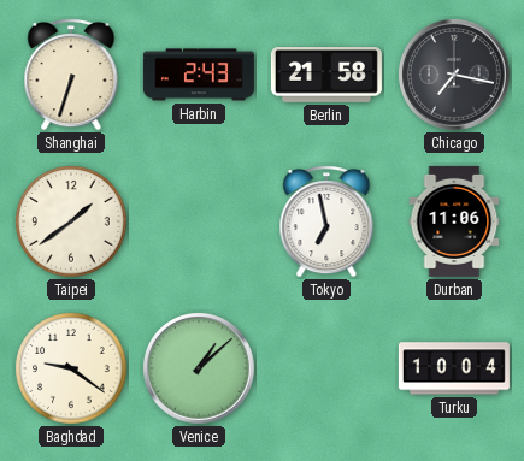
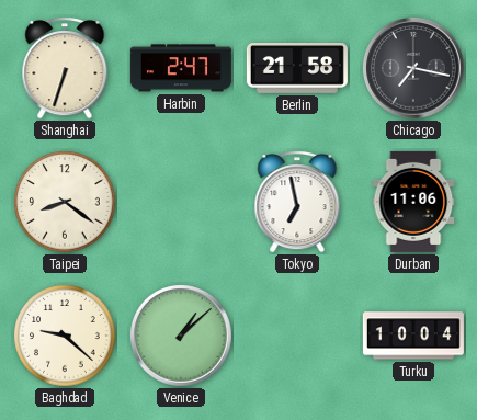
Harbin: 2:43 -> 2:47 (181, 68)
Taipei: 1:39 -> 8:21 (65, 202)
Baghdad: 9:21 -> 9:22 (65, 336)
